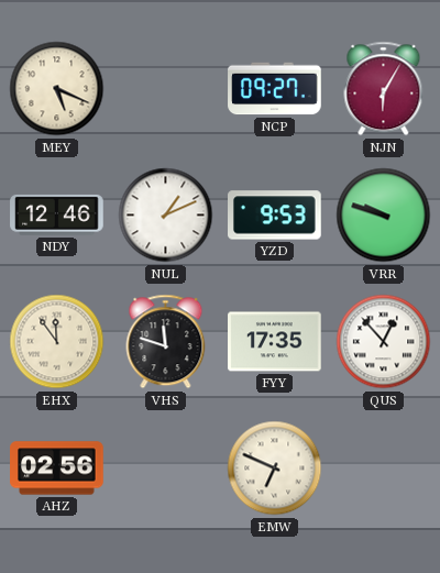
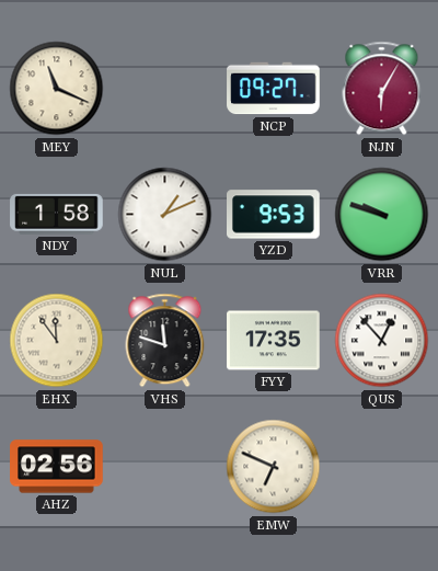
MEY: 5:19 -> 11:19 (57, 89)
NDY: 12:46 -> 1:58 (57, 214)
